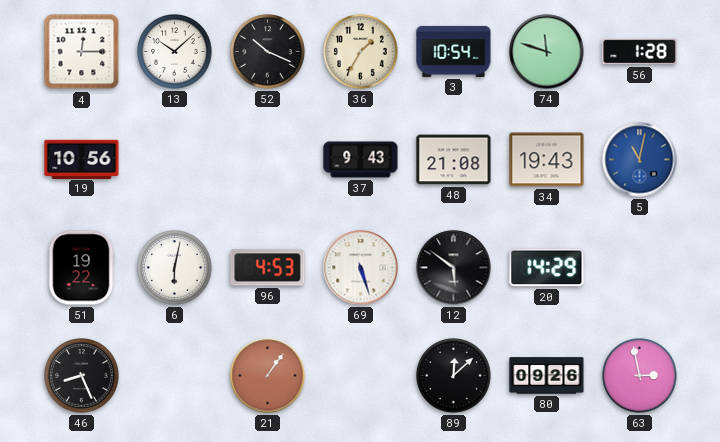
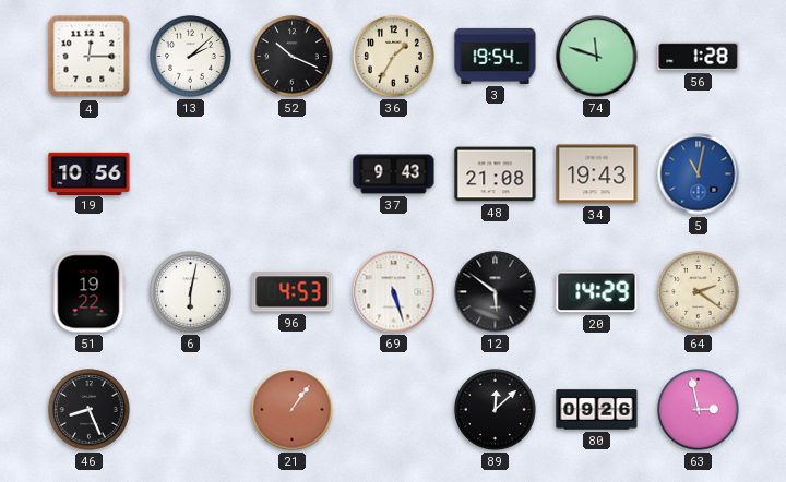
13: 10:08 -> 2:08 (191, 57)
3: 10:54 -> 19:54 (496, 56)
64: none -> 2:21 (699, 292)
